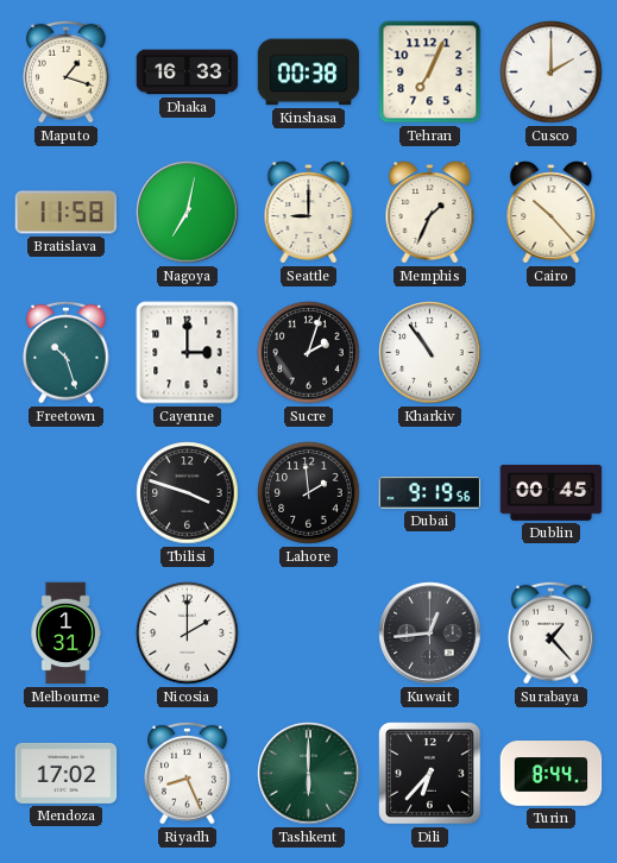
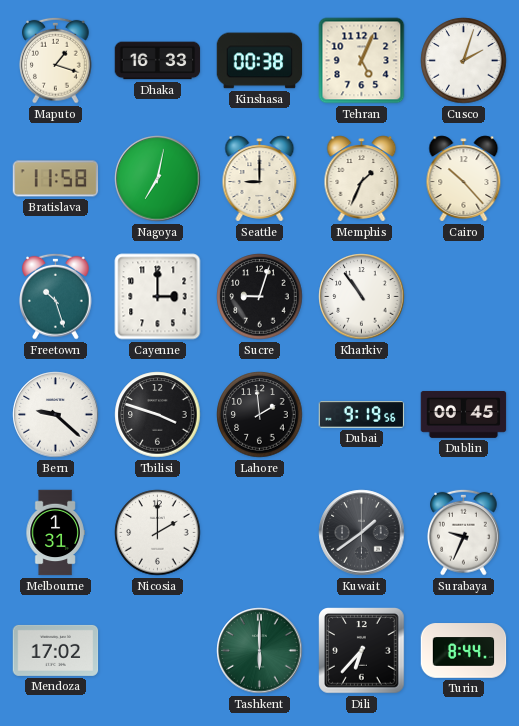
Tehran: 7:04 -> 5:04 (362, 61)
Cusco: 2:00 -> 2:03 (464, 61)
Sucre: 2:03 -> 9:03 (260, 297)
Bern: none -> 9:22 (56, 415)
Kuwait: 12:44 -> 1:39 (362, 533)
Surabaya: 1:23 -> 9:34 (464, 532)
Riyadh: 8:26 -> none (188, 773)
